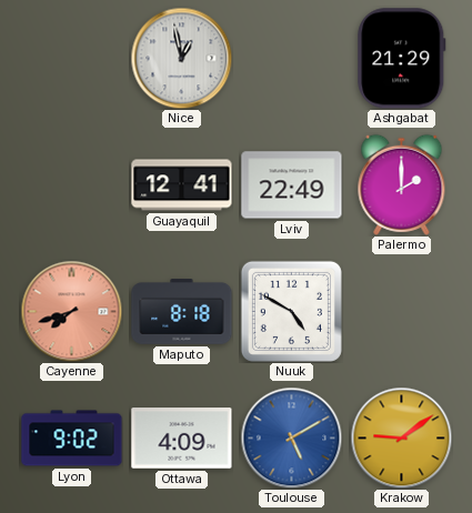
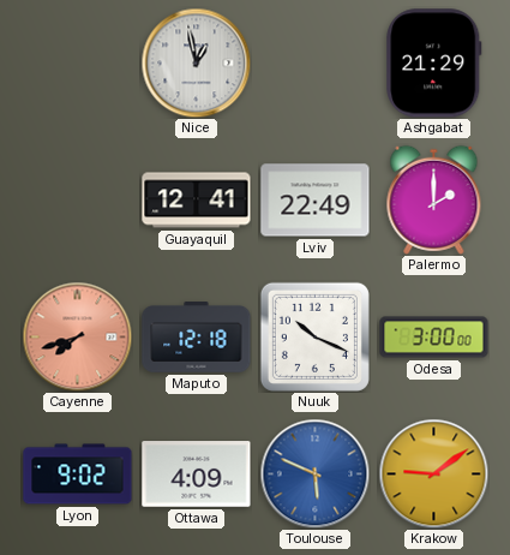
Maputo: 8:18 -> 12:18 (197, 338)
Nuuk: 4:50 -> 10:19 (314, 336)
Odesa: none -> 3:00 (434, 338)
Toulouse: 5:10 -> 5:49 (314, 473)
